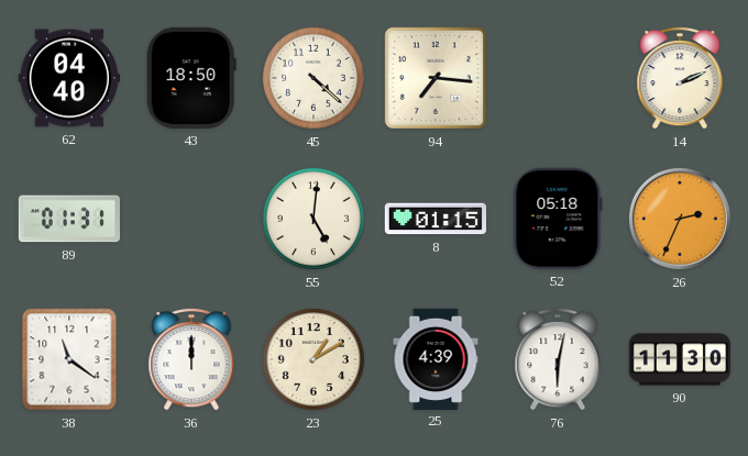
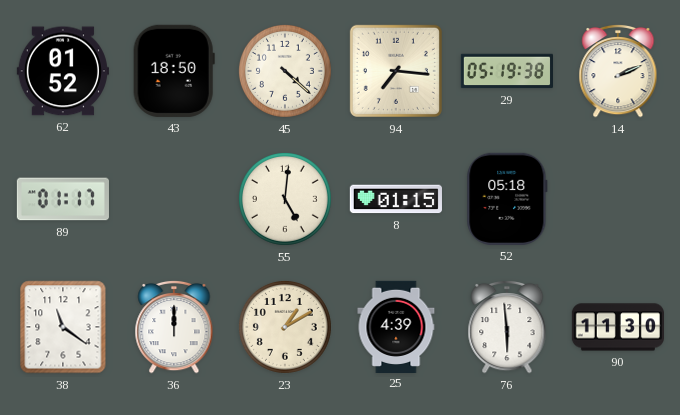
62: 04:40 -> 01:52 (63, 71)
29: none -> 05:19 (506, 71)
89: 01:31 -> 01:17 (63, 199)
26: 2:34 -> none (680, 219)
76: 6:02 -> 5:59 (507, 327)
